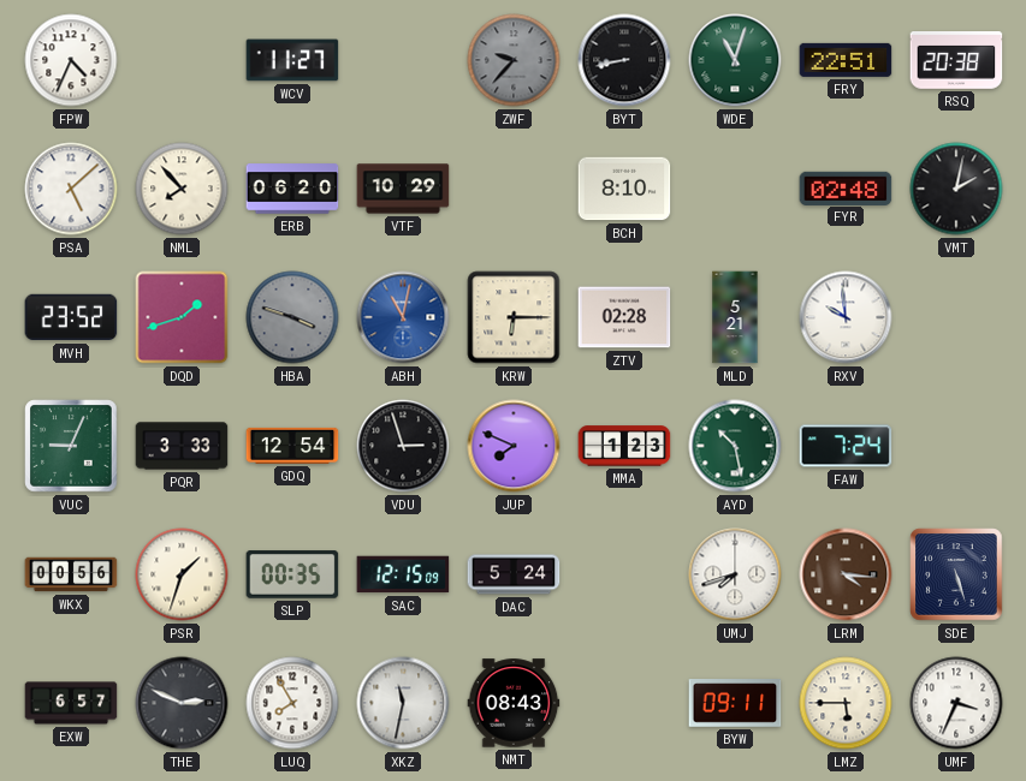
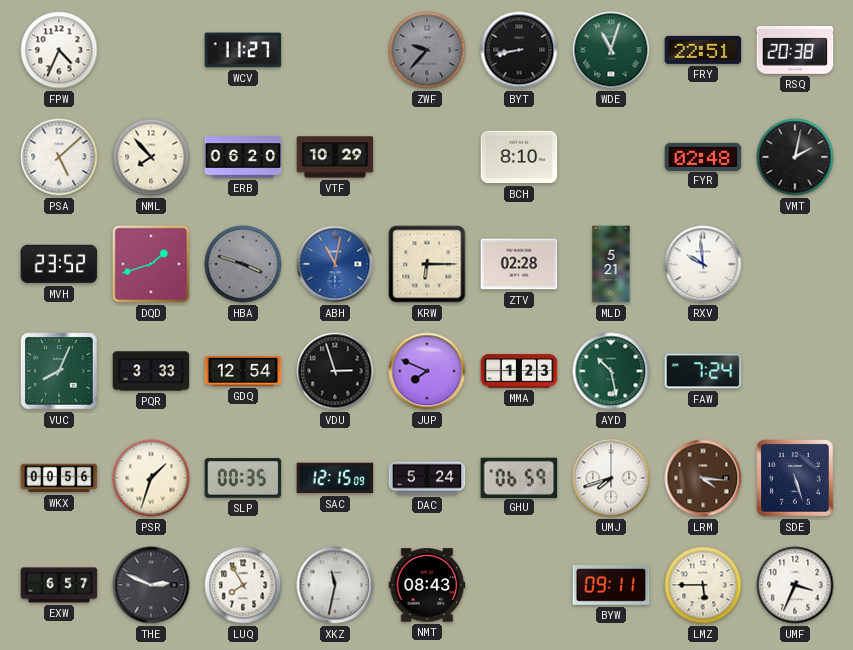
VUC: 9:04 -> 8:04 (59, 371)
GHU: none -> 06:59 (519, 477)
